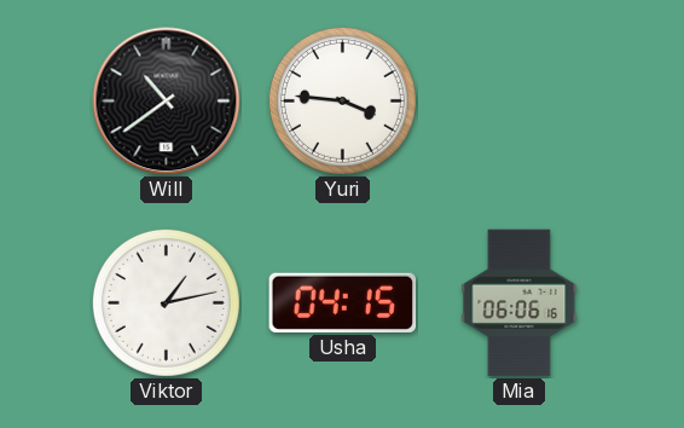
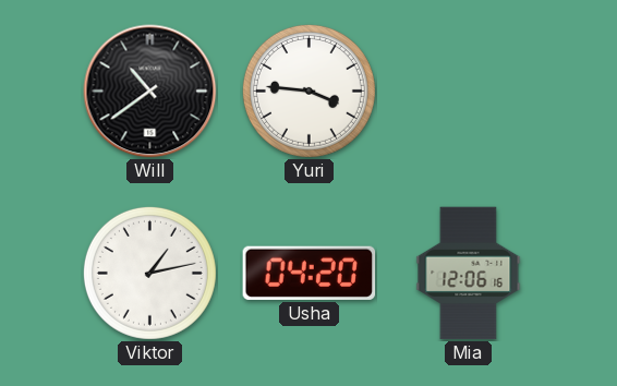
Usha: 04:15 -> 04:20 (310, 273)
Mia: 06:06 -> 12:06 (469, 274)
